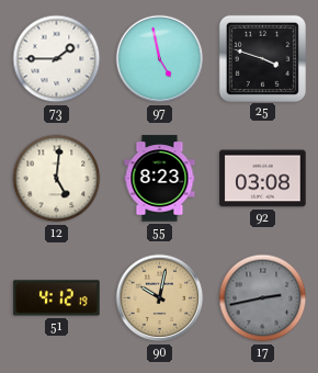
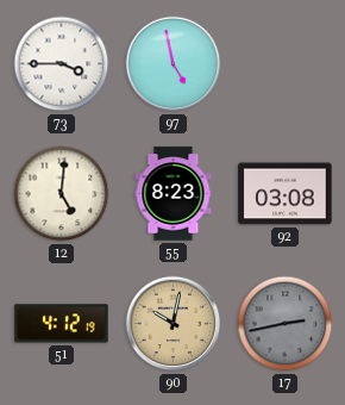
73: 1:45 -> 3:45 (62, 64)
25: 3:48 -> none (262, 58)
